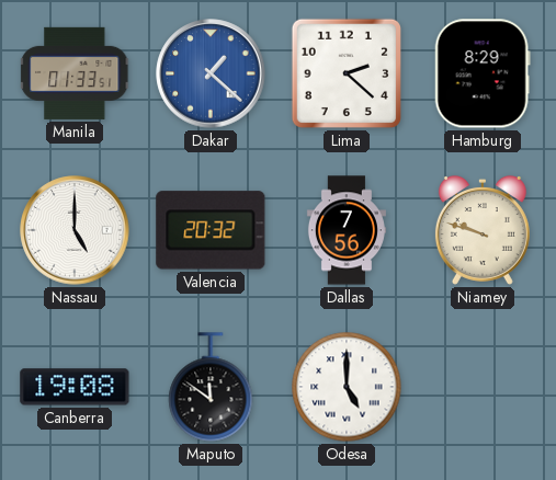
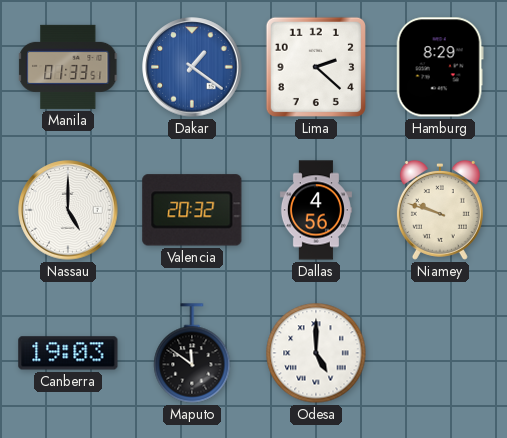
Dakar: 1:22 -> 1:21 (192, 67)
Dallas: 7:56 -> 4:56 (316, 210)
Canberra: 19:08 -> 19:03 (68, 353)
